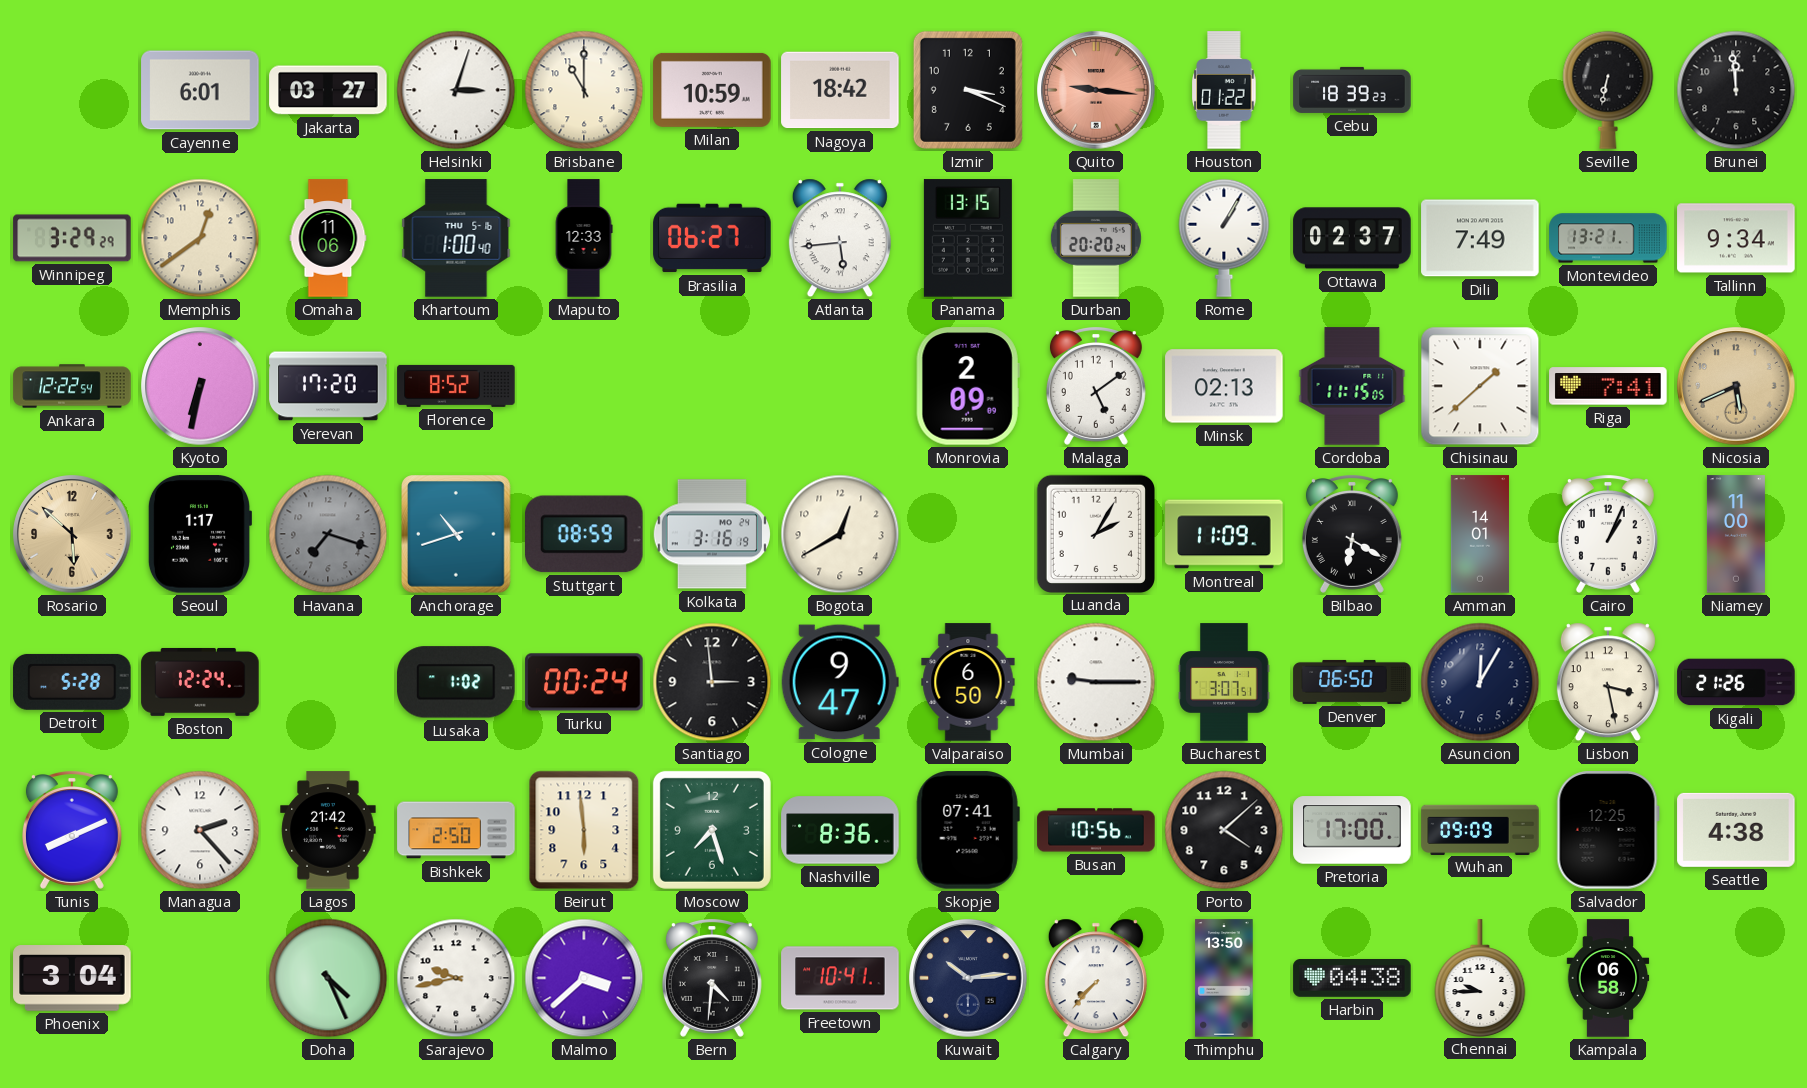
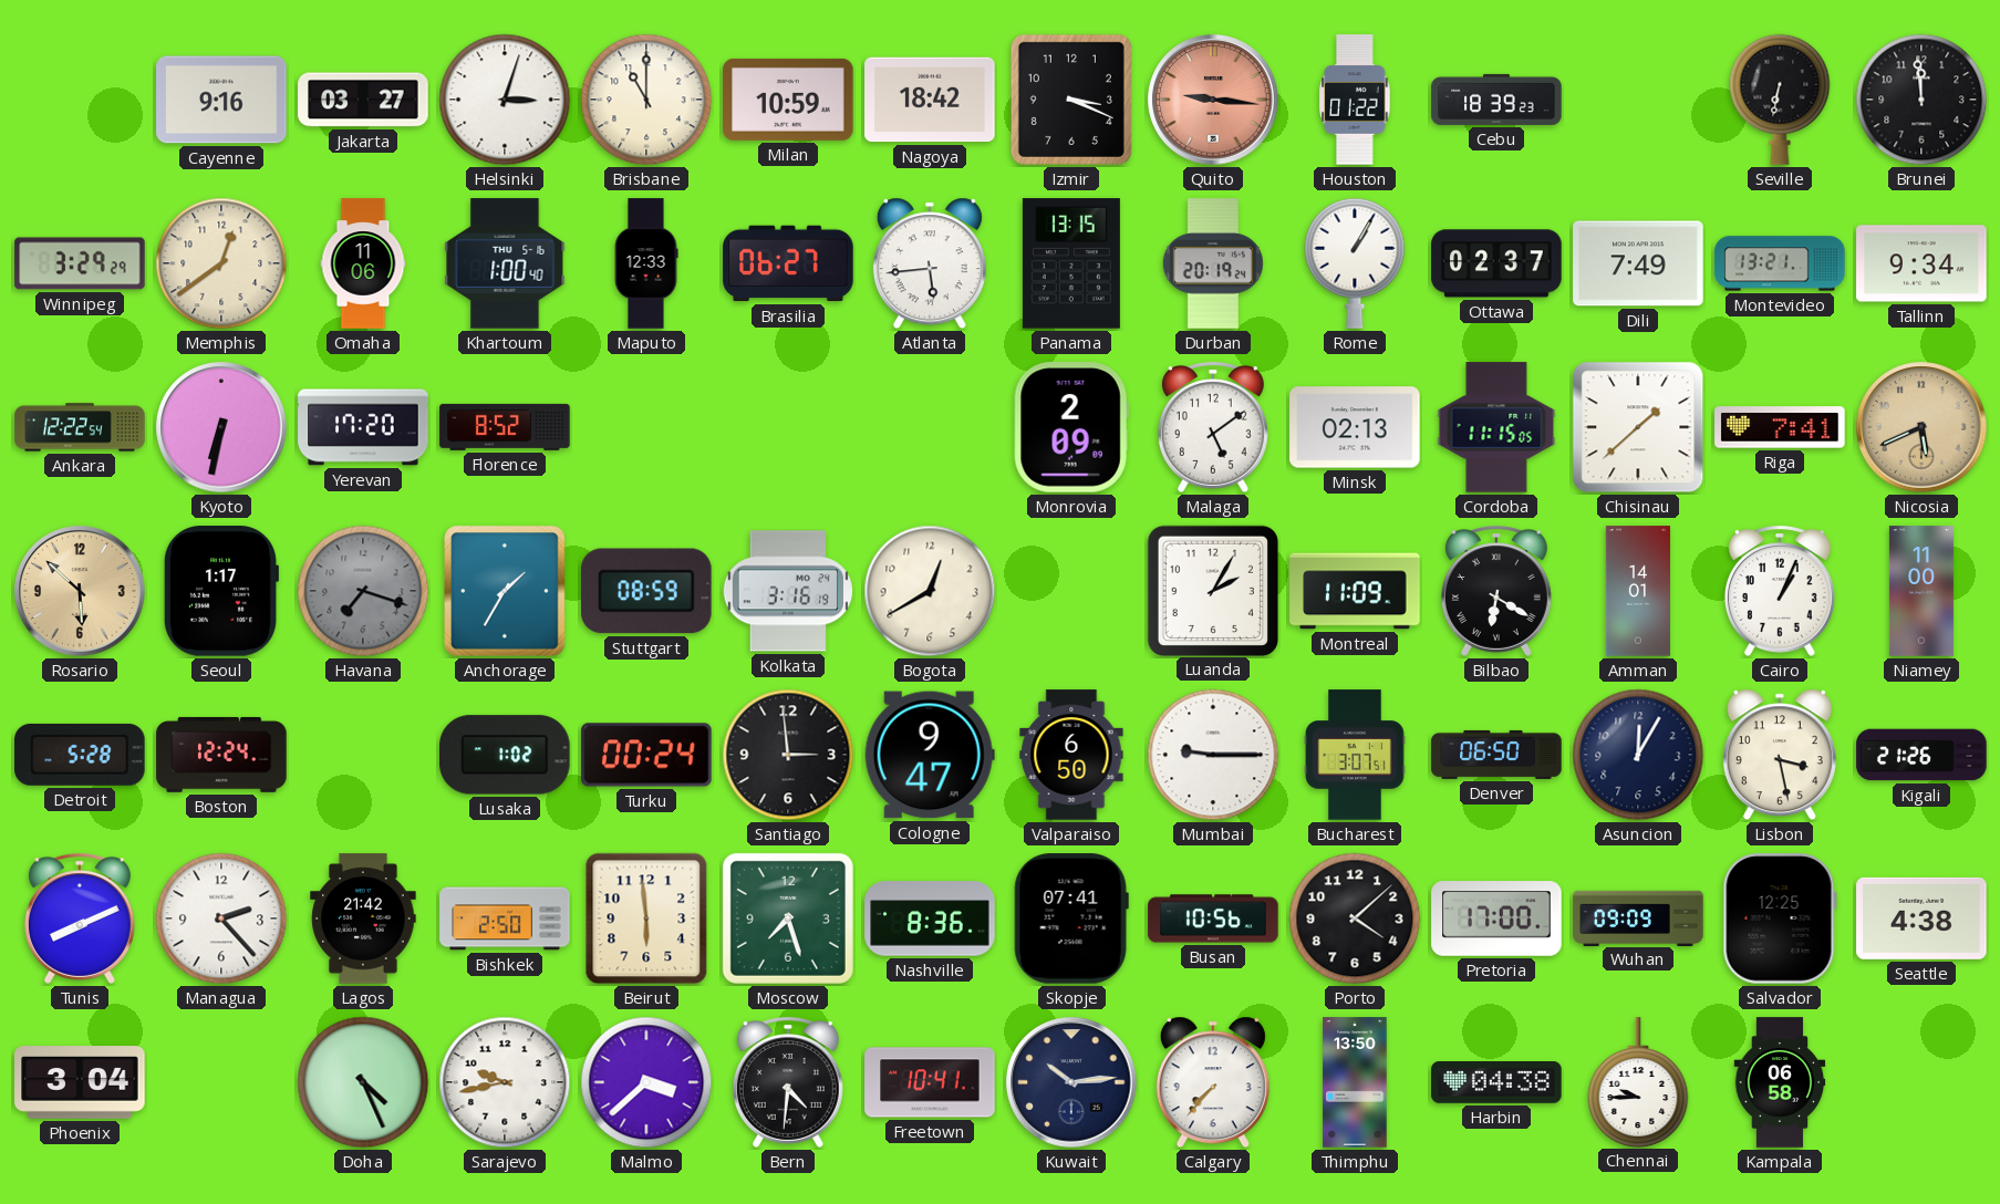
Cayenne: 6:01 -> 9:16 (221, 100)
Durban: 20:20 -> 20:19 (1213, 263)
Anchorage: 10:42 -> 1:35 (505, 591)
